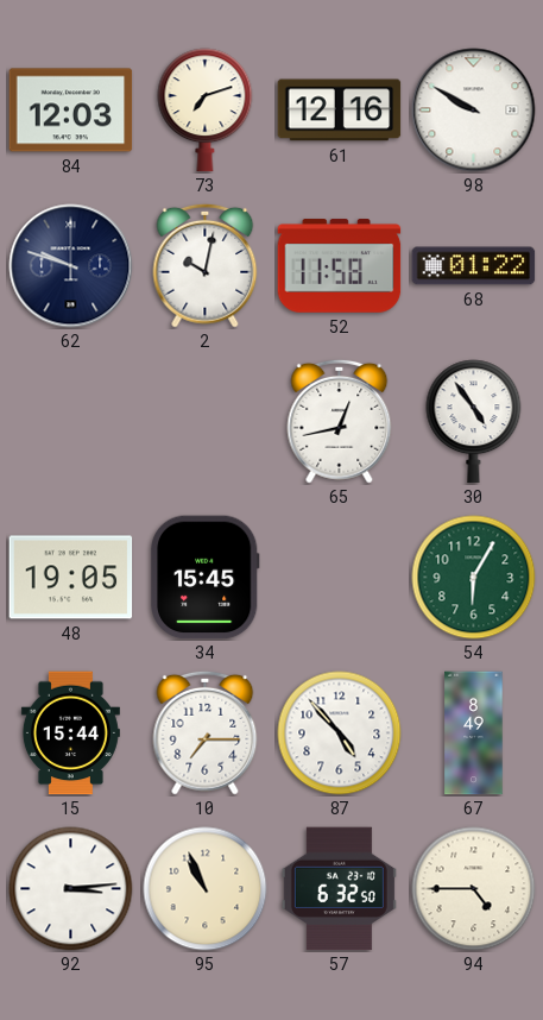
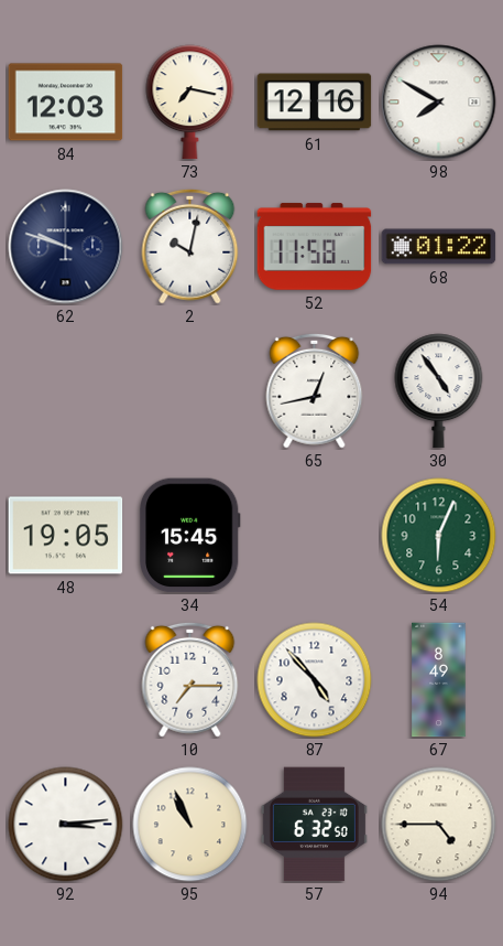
73: 7:12 -> 7:17 (190, 103)
98: 9:50 -> 7:50 (439, 103)
54: 6:05 -> 6:04 (439, 536)
15: 15:44 -> none (70, 733)
